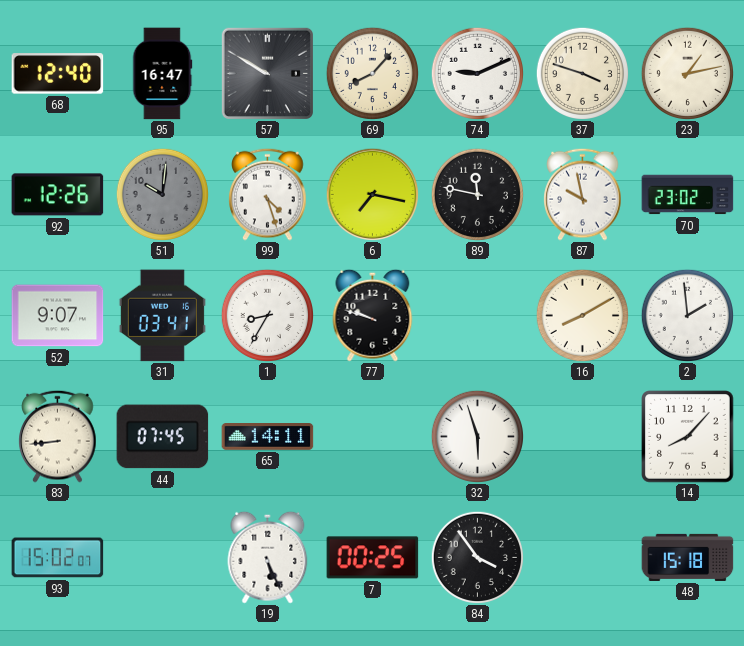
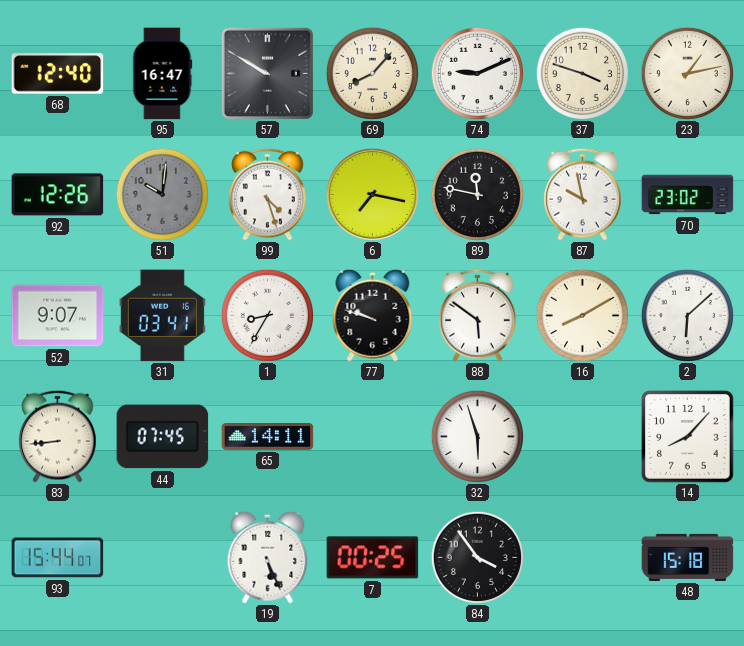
88: none -> 5:51 (478, 315)
2: 1:59 -> 6:08 (687, 315)
93: 15:02 -> 15:44 (58, 558)
